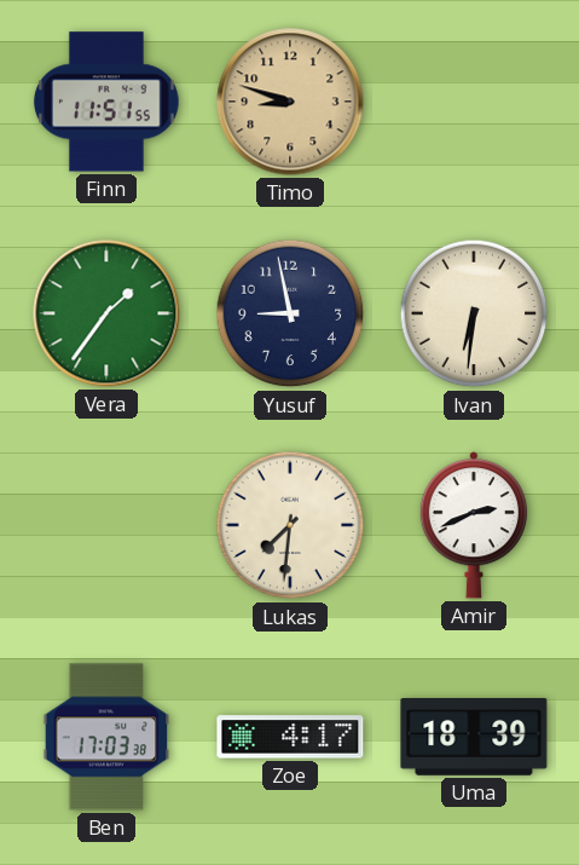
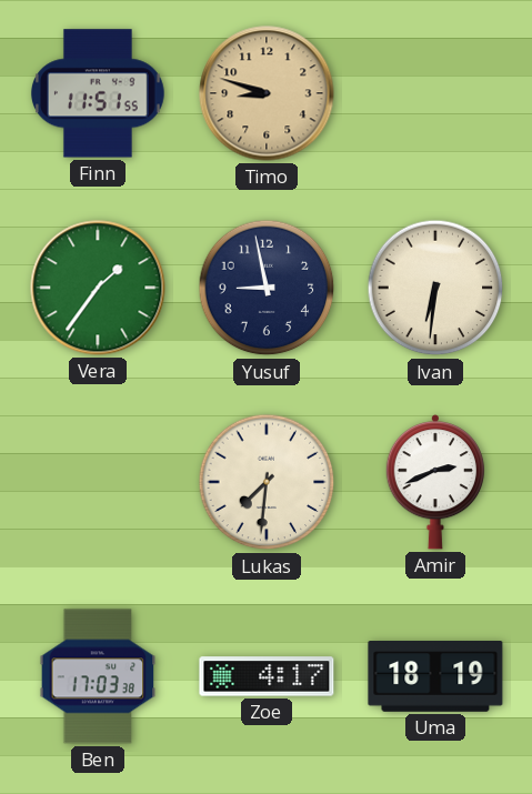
Uma: 18:39 -> 18:19 (435, 677)
